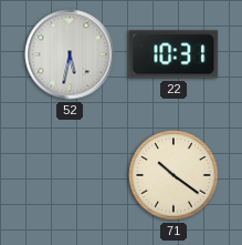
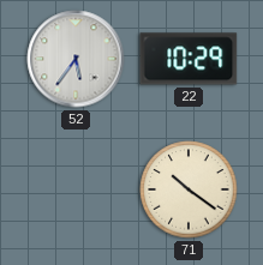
52: 5:32 -> 5:36 (76, 59)
22: 10:31 -> 10:29 (189, 59)
